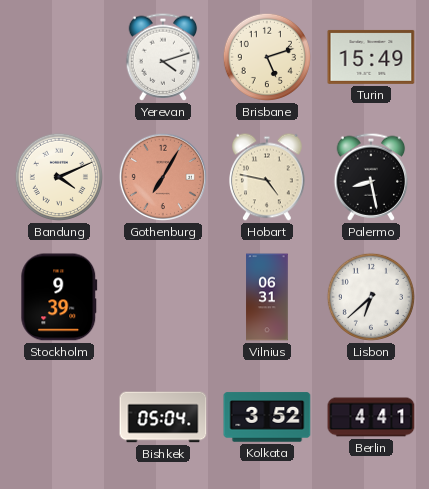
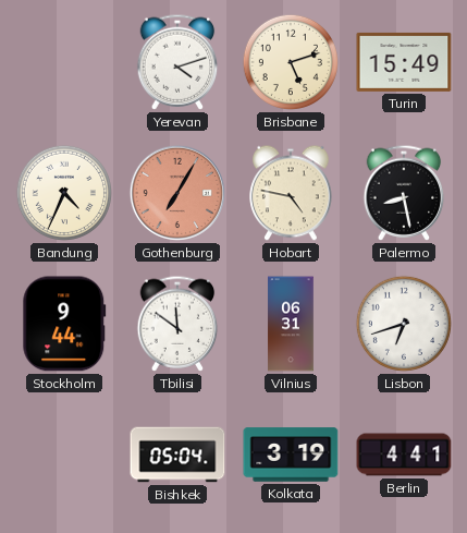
Bandung: 4:11 -> 4:34 (64, 193)
Stockholm: 9:39 -> 9:44 (64, 324)
Tbilisi: none -> 11:51 (177, 324)
Lisbon: 6:38 -> 6:42 (404, 324)
Kolkata: 3:52 -> 3:19 (291, 455)
